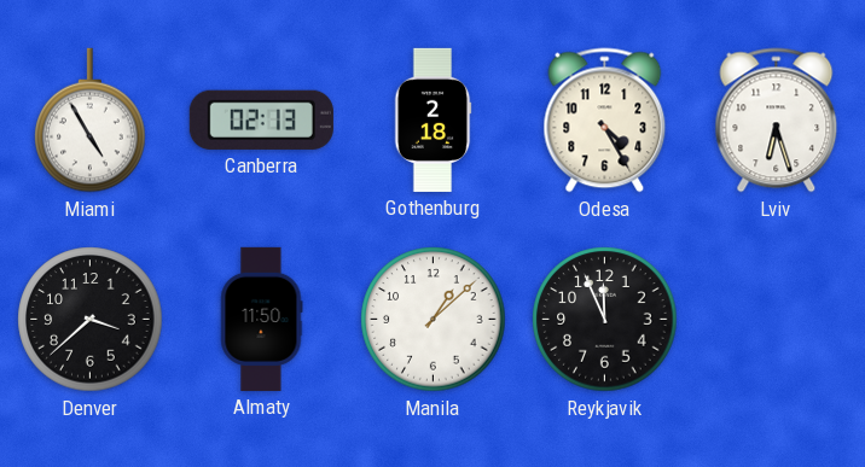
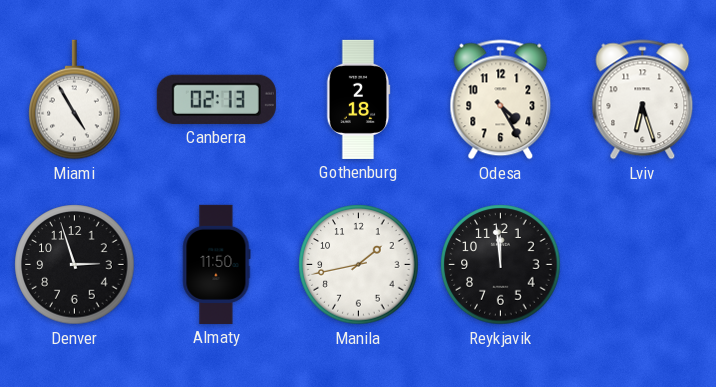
Denver: 3:38 -> 2:57 (75, 265)
Manila: 1:08 -> 1:43 (359, 265)
Reykjavik: 11:56 -> 11:59 (501, 265)
